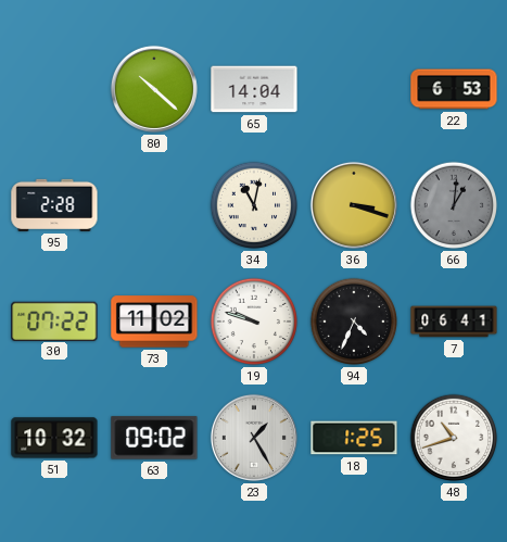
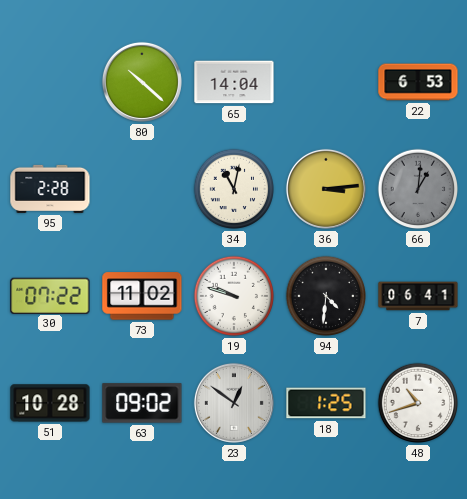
36: 3:18 -> 3:14 (326, 189)
94: 4:34 -> 4:31 (326, 296)
51: 10:32 -> 10:28 (50, 403)
23: 1:25 -> 12:51 (234, 403)
